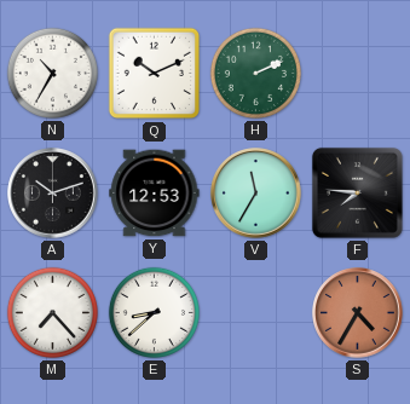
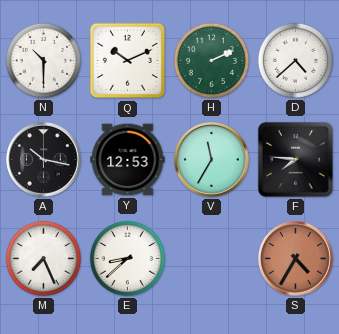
N: 10:35 -> 10:30 (43, 60)
D: none -> 4:38 (295, 60)
A: 10:12 -> 10:17 (44, 160)
M: 7:23 -> 7:26 (43, 258)
